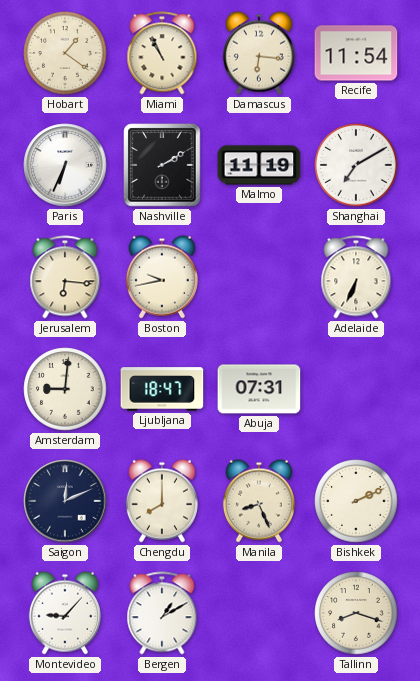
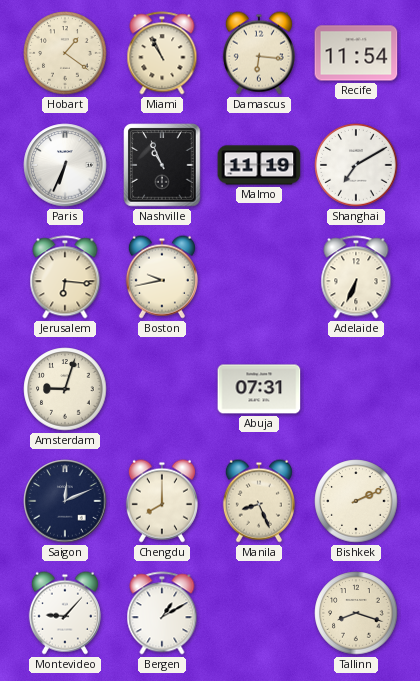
Nashville: 2:10 -> 10:56 (162, 165)
Amsterdam: 9:01 -> 9:03 (65, 389)
Ljubljana: 18:47 -> none (162, 389)
